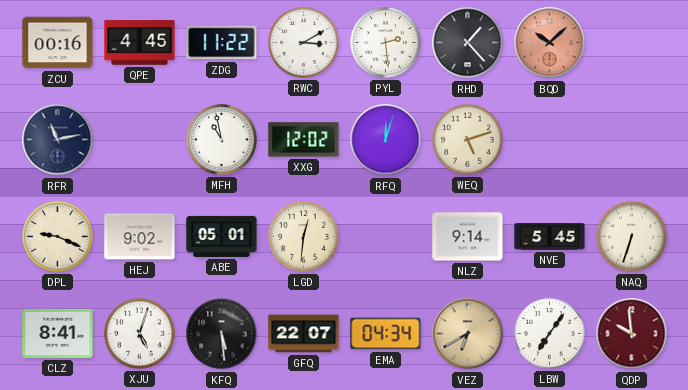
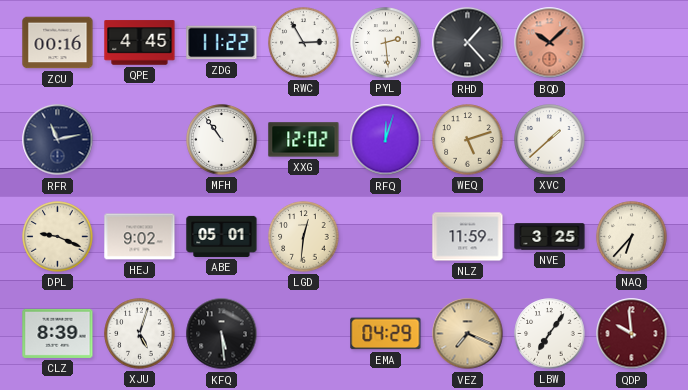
RWC: 3:10 -> 2:55 (304, 43)
MFH: 10:58 -> 10:54 (222, 140)
XVC: none -> 1:38 (550, 140)
NLZ: 9:14 -> 11:59 (468, 237)
NVE: 5:45 -> 3:25 (550, 237)
NAQ: 6:33 -> 6:37 (632, 237)
CLZ: 8:41 -> 8:39 (58, 333)
GFQ: 22:07 -> none (304, 334)
EMA: 04:34 -> 04:29 (386, 334)
VEZ: 6:40 -> 7:19 (468, 334)
